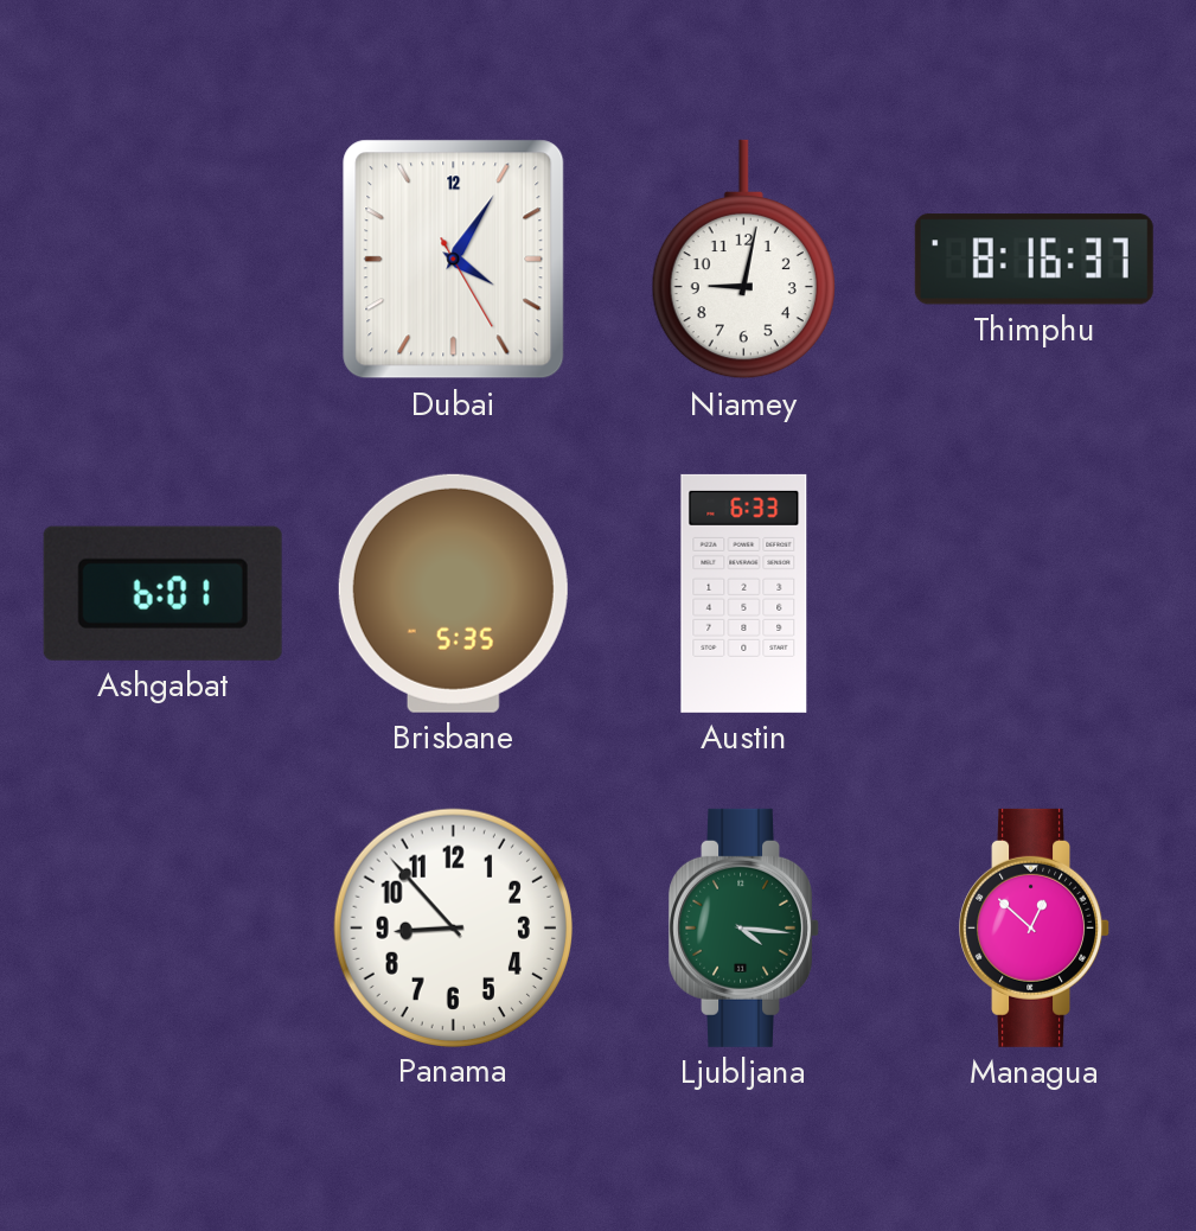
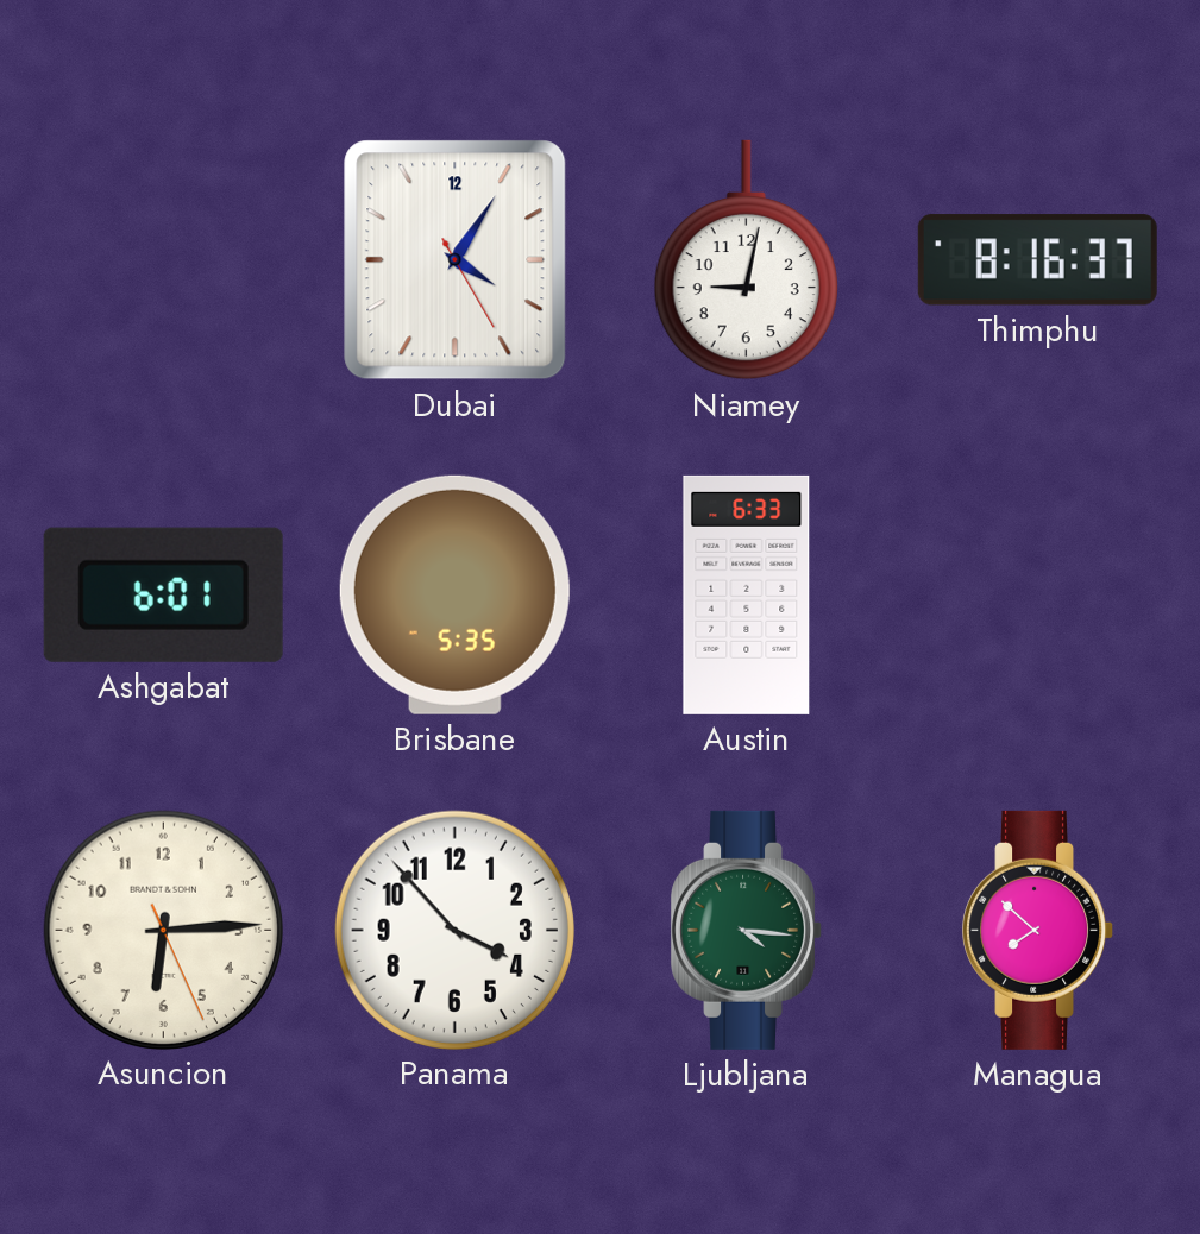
Asuncion: none -> 6:14 (163, 930)
Panama: 8:53 -> 3:53 (454, 930)
Managua: 12:52 -> 7:52 (1038, 930)
